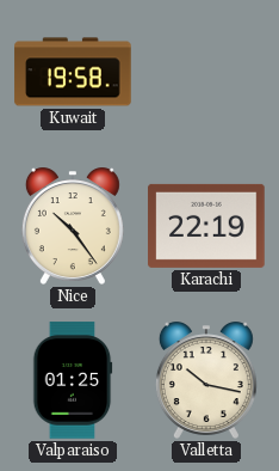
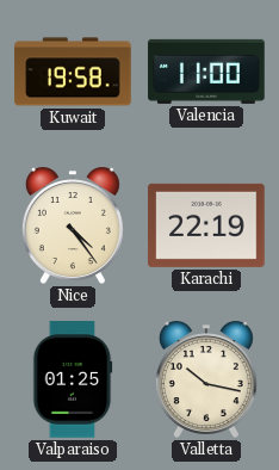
Valencia: none -> 11:00 (206, 72)
Nice: 10:24 -> 4:24 (73, 225)
